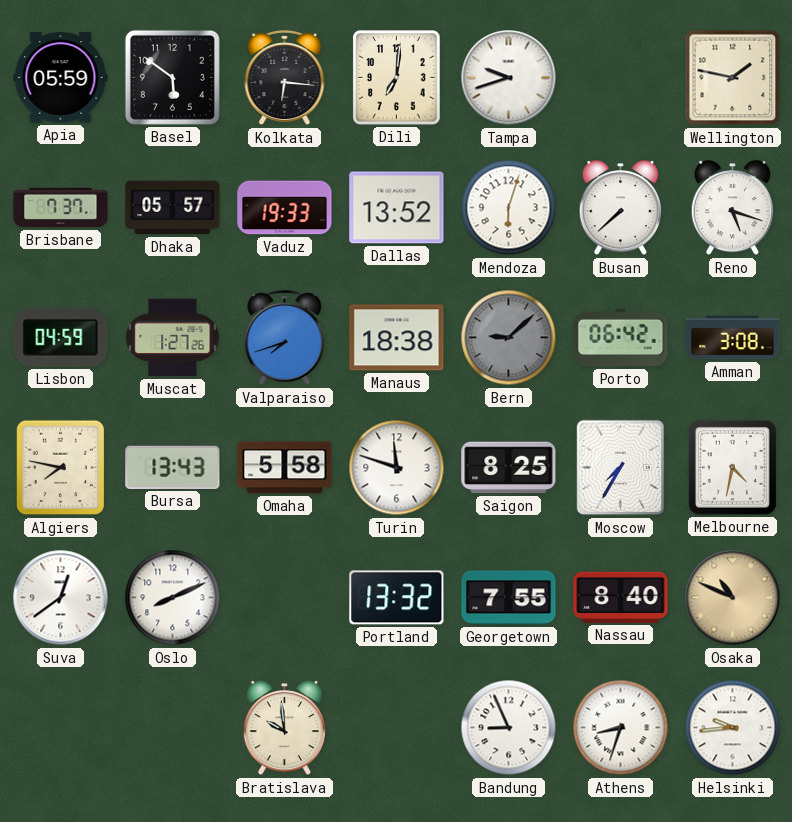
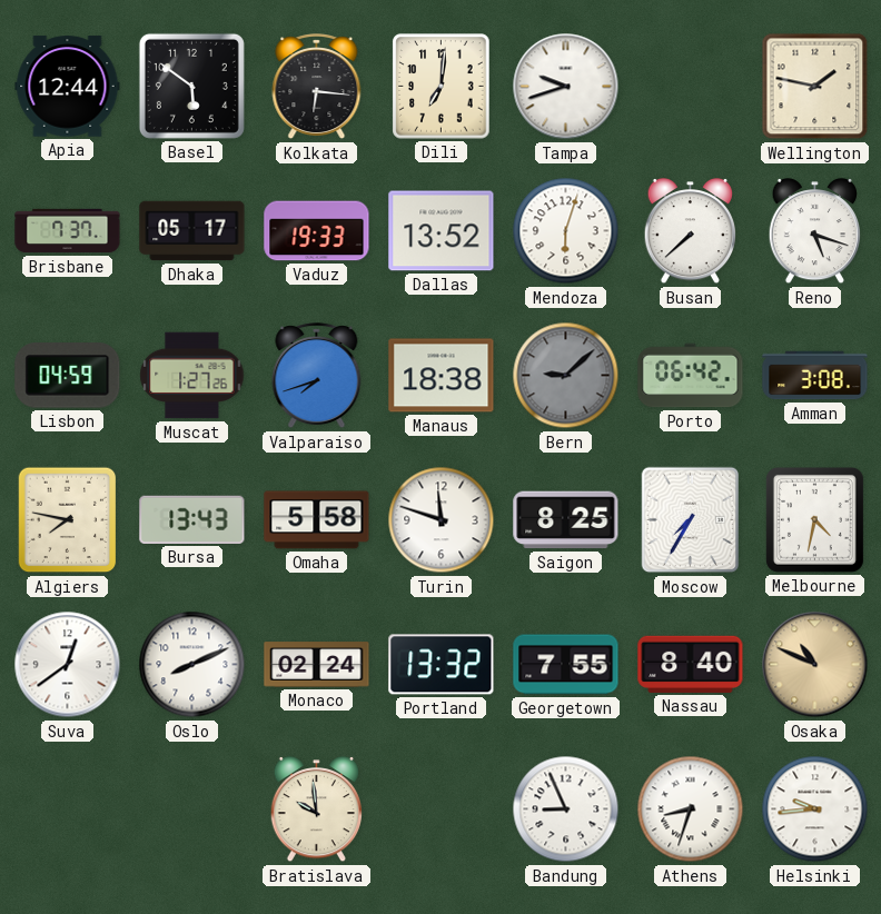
Apia: 05:59 -> 12:44 (68, 87)
Dhaka: 05:57 -> 05:17 (192, 231)
Monaco: none -> 02:24 (317, 665)
